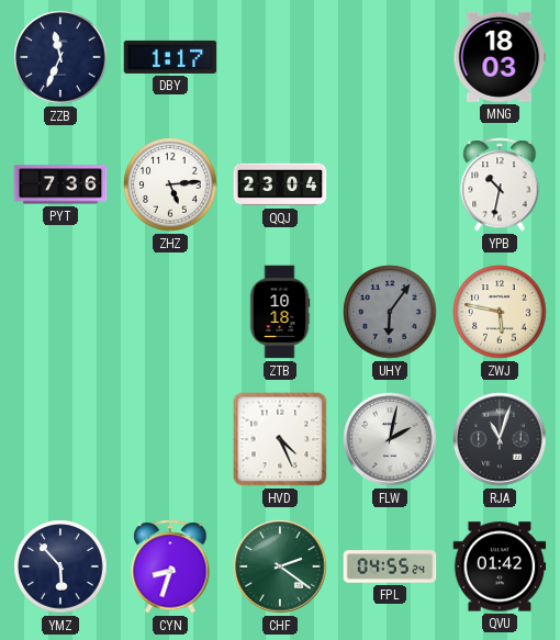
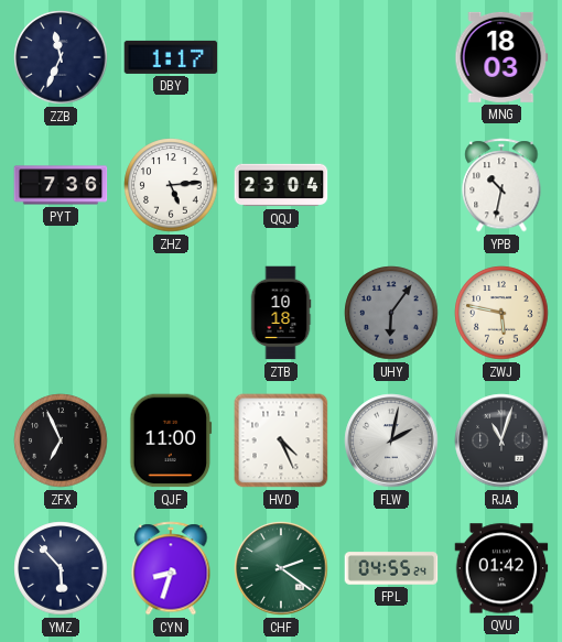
ZFX: none -> 6:56 (61, 440)
QJF: none -> 11:00 (171, 440)
